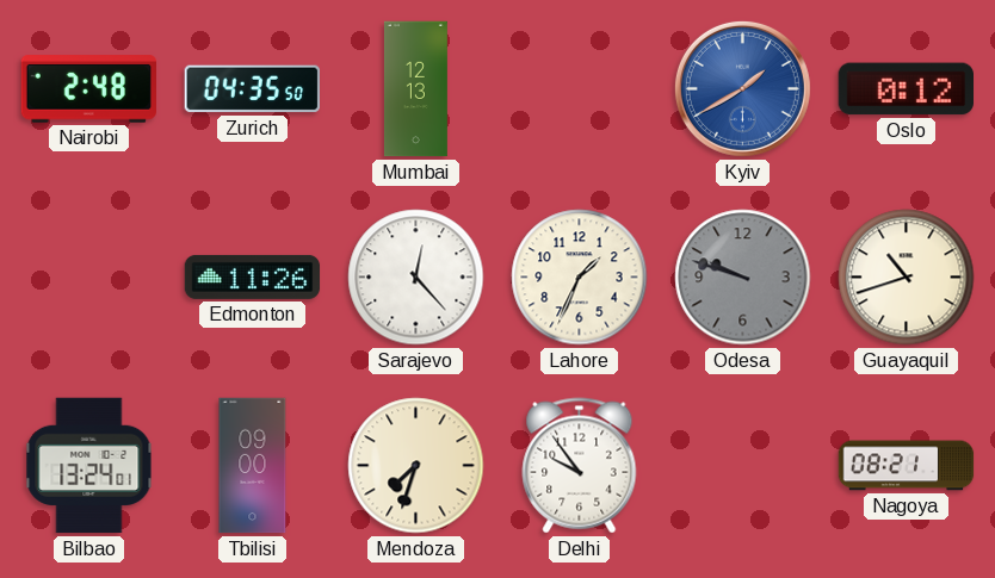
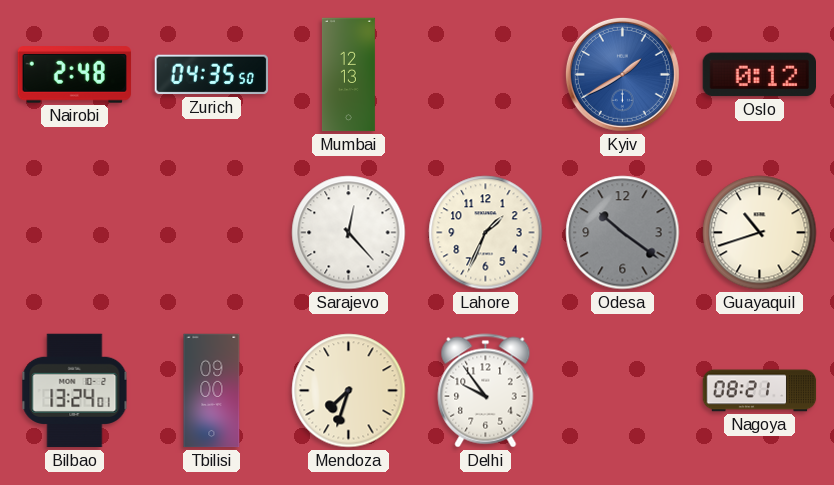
Edmonton: 11:26 -> none (253, 276)
Odesa: 9:48 -> 10:21 (623, 233)
